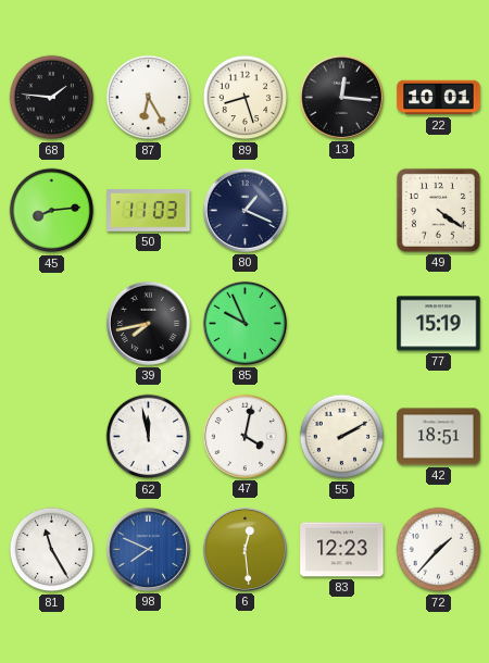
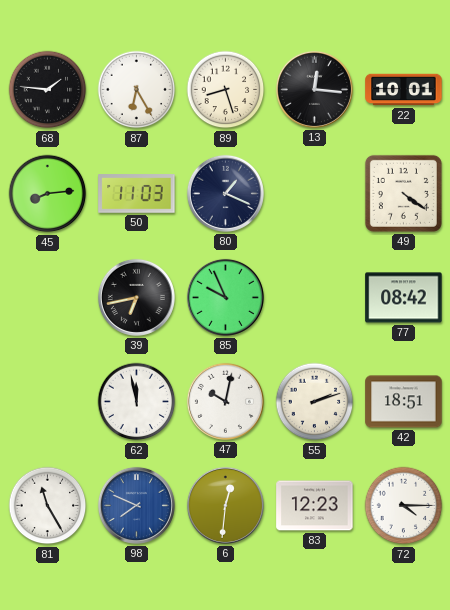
39: 7:43 -> 6:43 (136, 297)
77: 15:19 -> 08:42 (404, 298)
47: 4:02 -> 10:02 (225, 401)
55: 2:10 -> 2:12 (315, 402)
6: 12:29 -> 12:31 (225, 505)
72: 1:37 -> 4:15 (404, 506)
